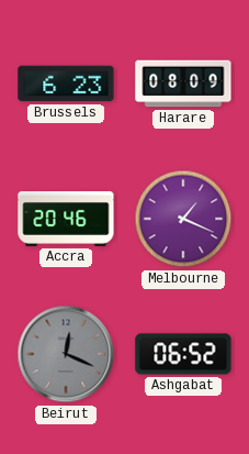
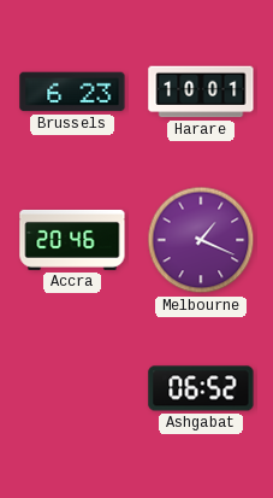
Harare: 08:09 -> 10:01 (201, 92)
Beirut: 12:19 -> none (66, 354)
